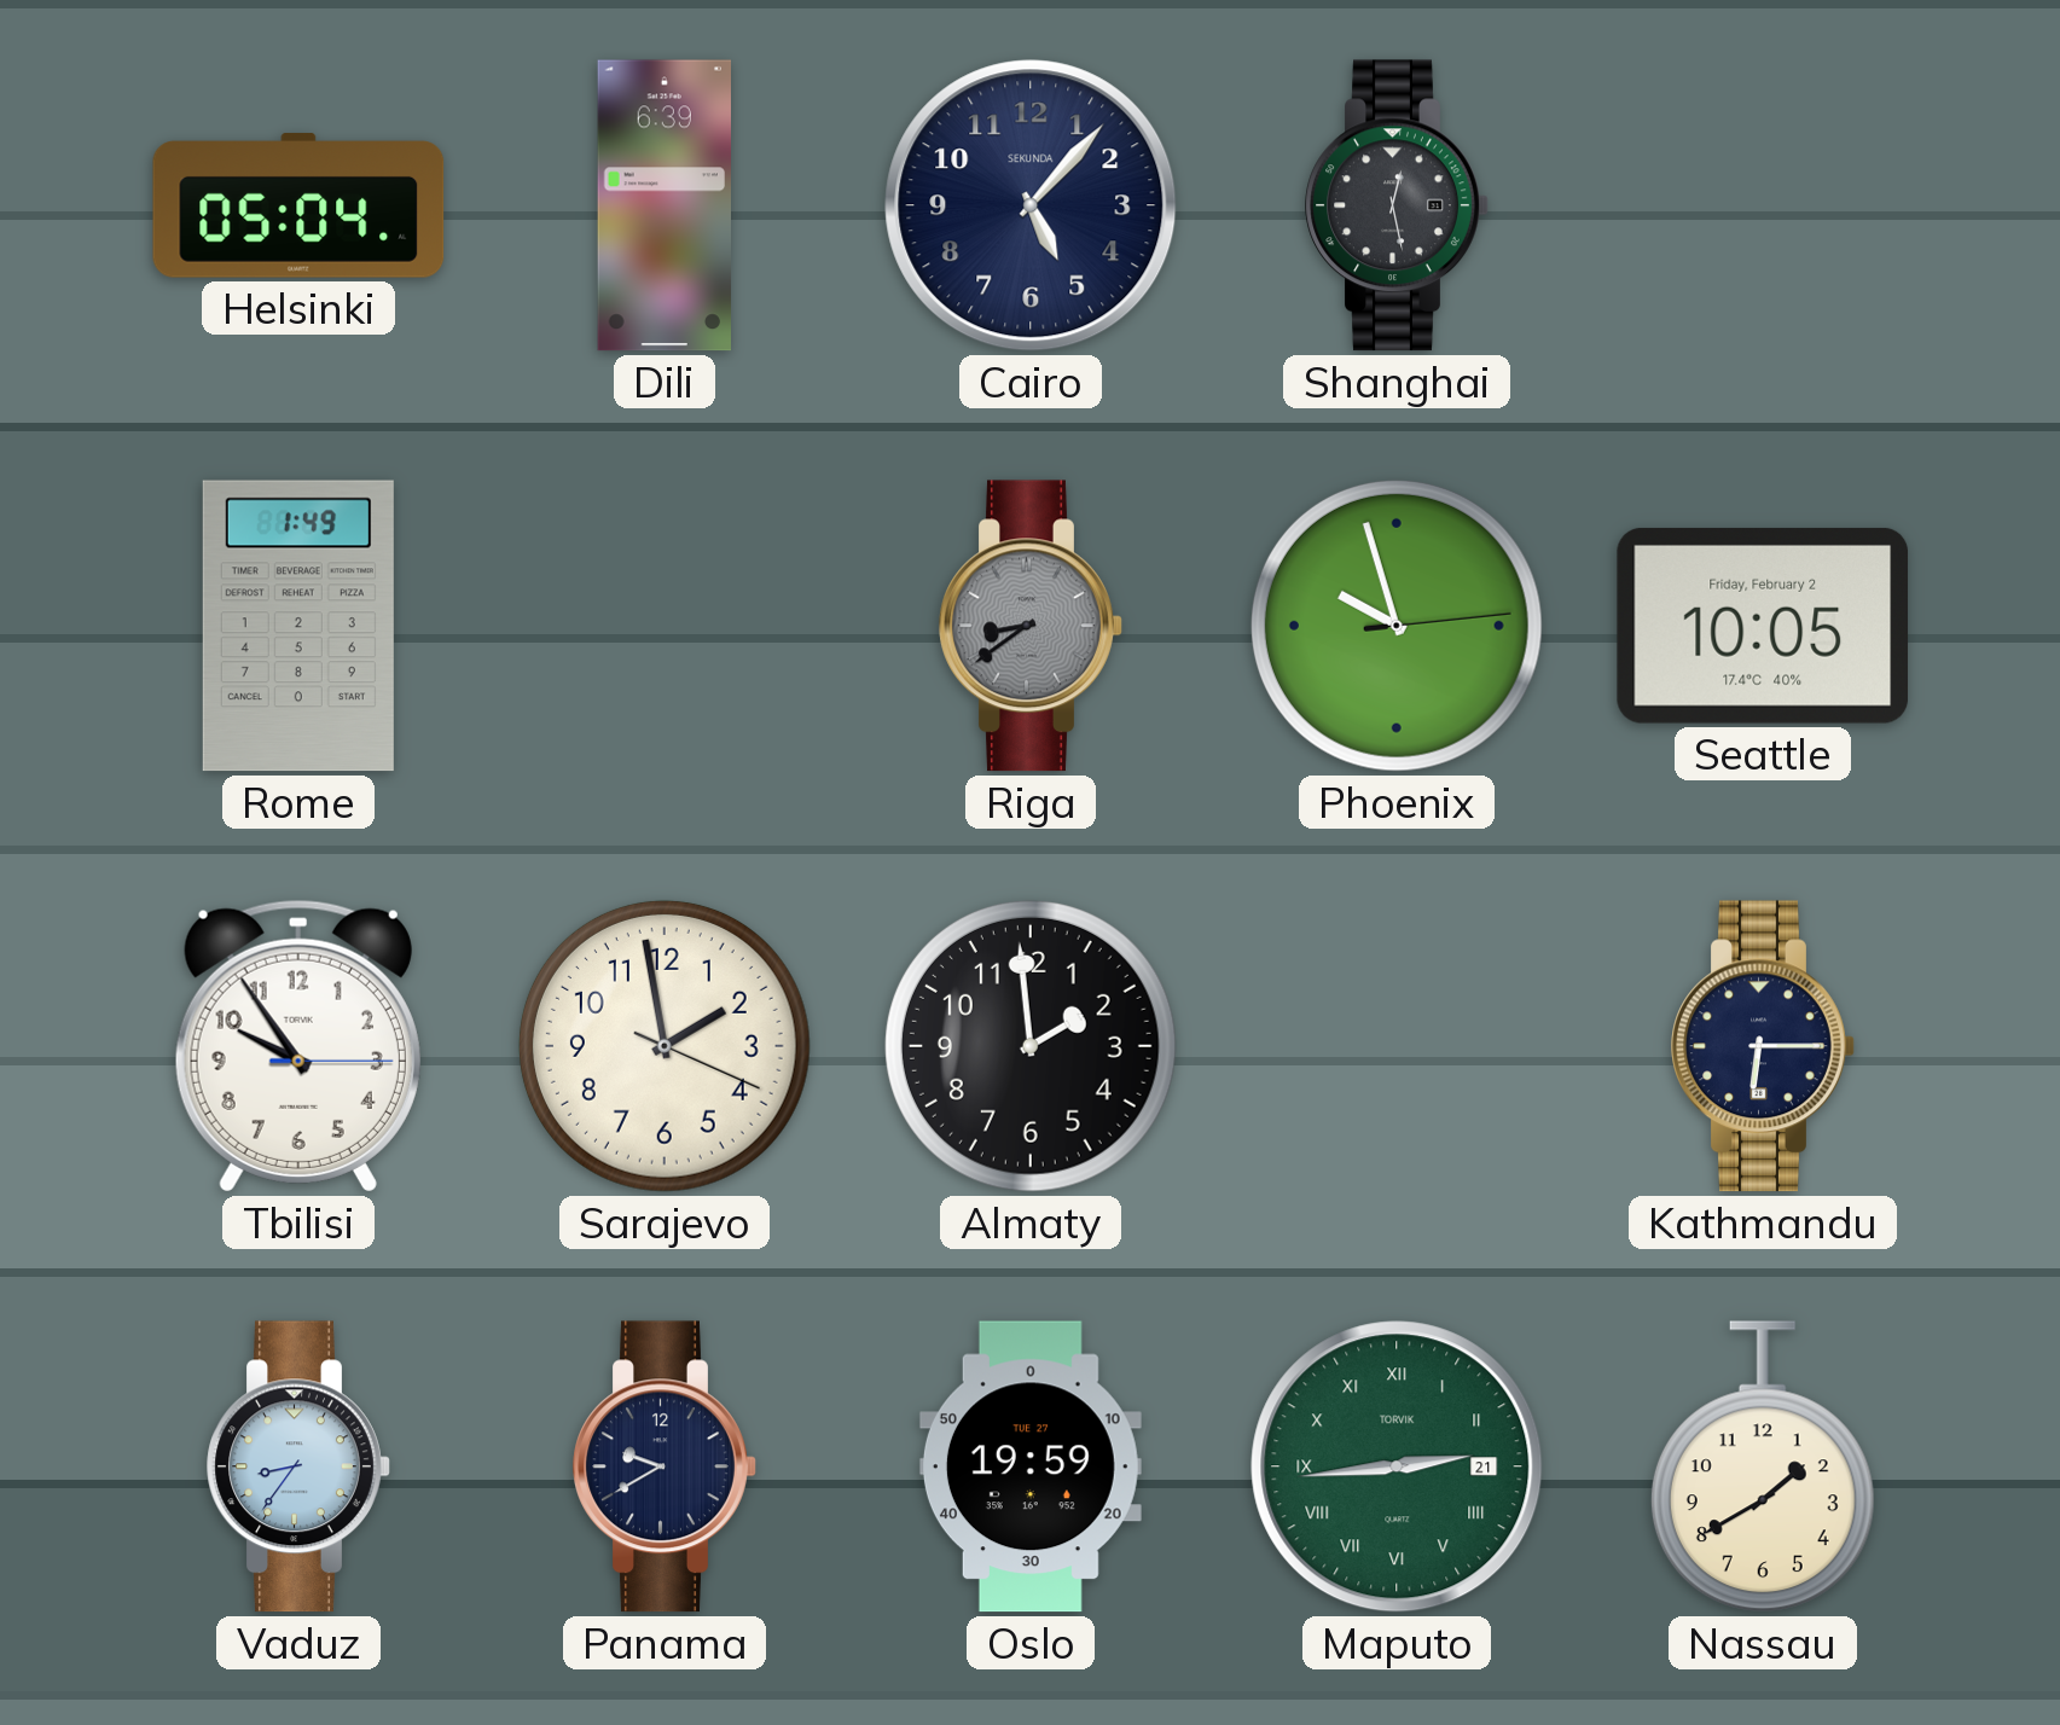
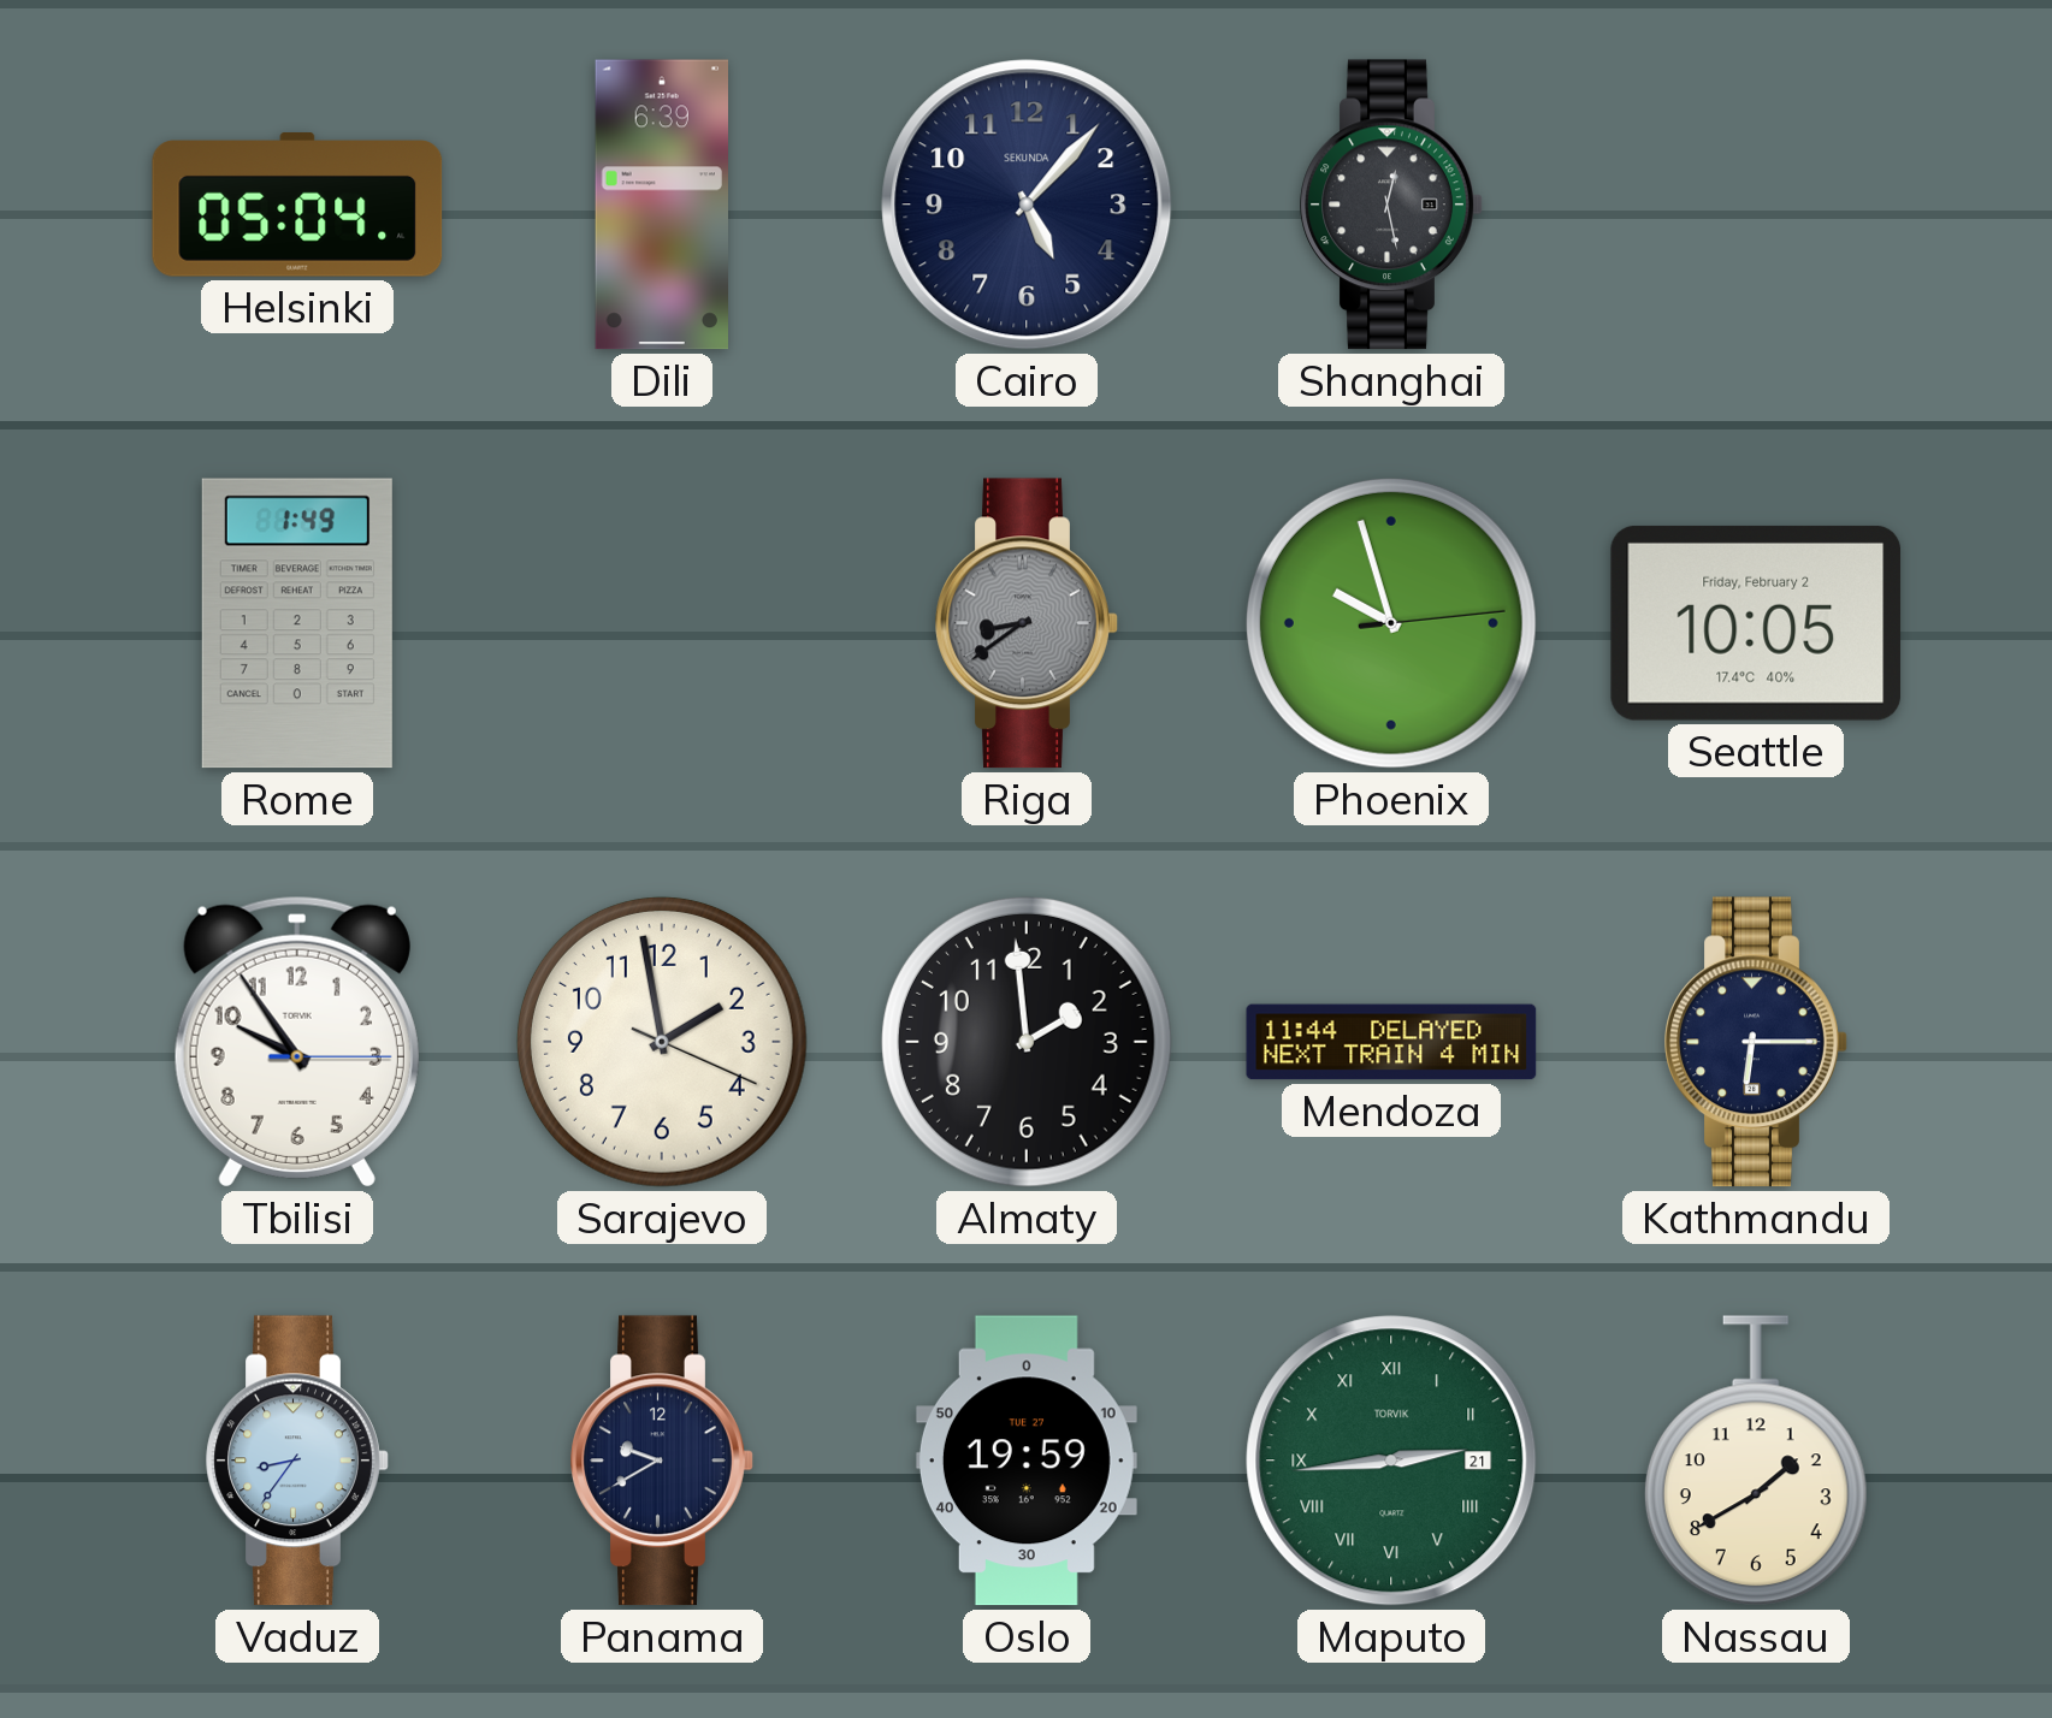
Mendoza: none -> 11:44 (1391, 1042)
